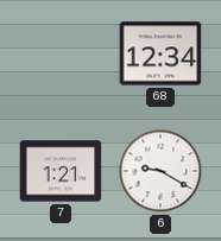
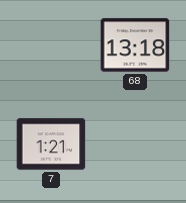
68: 12:34 -> 13:18 (135, 45)
6: 9:20 -> none (160, 171)
